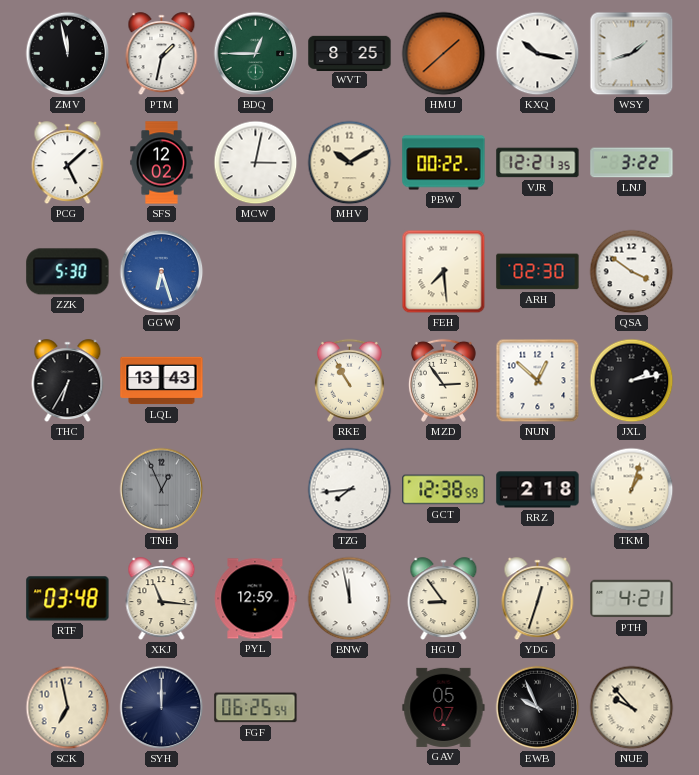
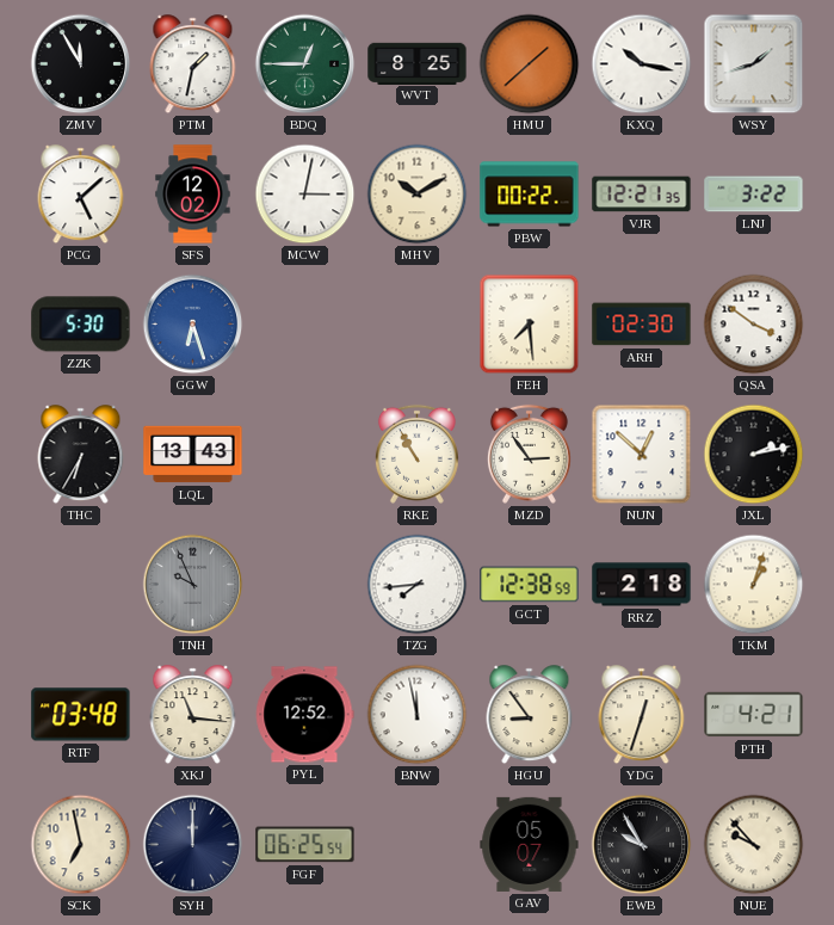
ZMV: 11:58 -> 11:55 (81, 64)
TNH: 12:56 -> 9:56 (193, 585)
PYL: 12:59 -> 12:52 (304, 715)
EWB: 9:56 -> 9:55 (642, 845)
